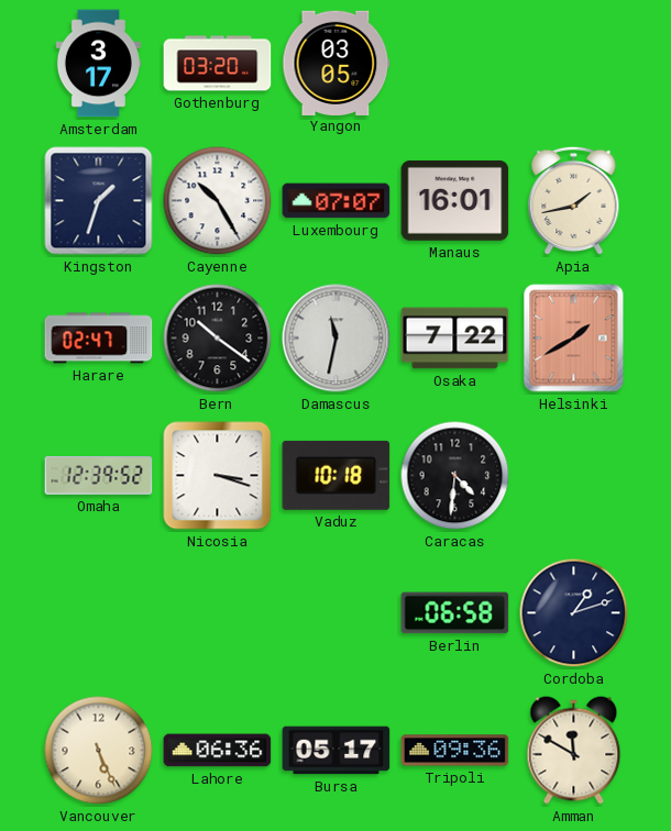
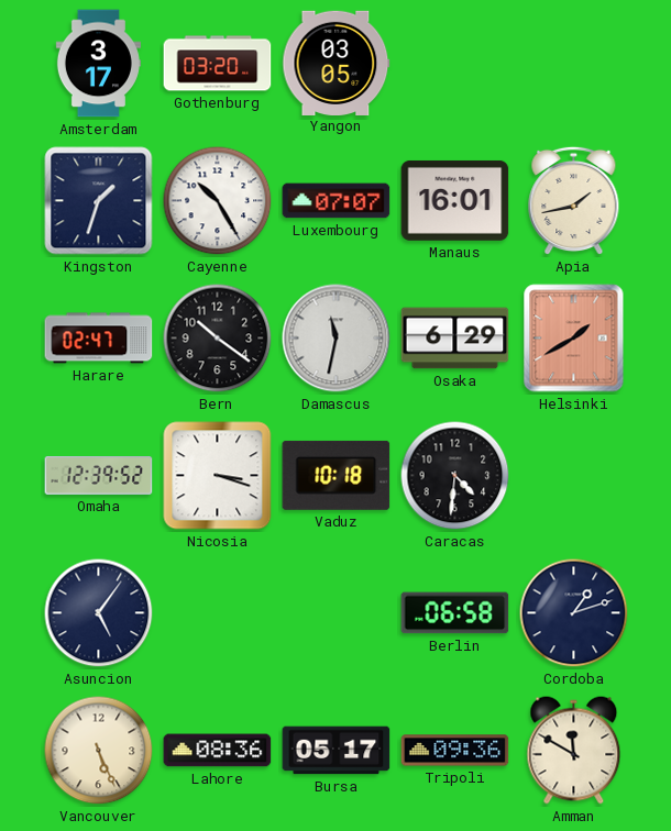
Osaka: 7:22 -> 6:29 (455, 339)
Asuncion: none -> 5:06 (99, 613)
Lahore: 06:36 -> 08:36 (218, 751)
